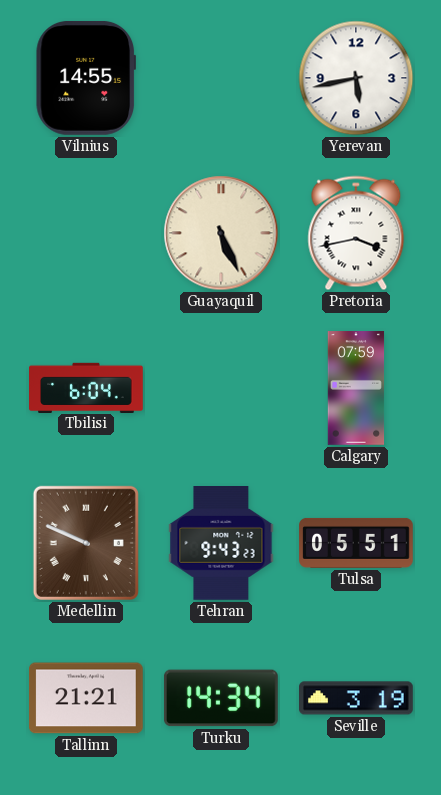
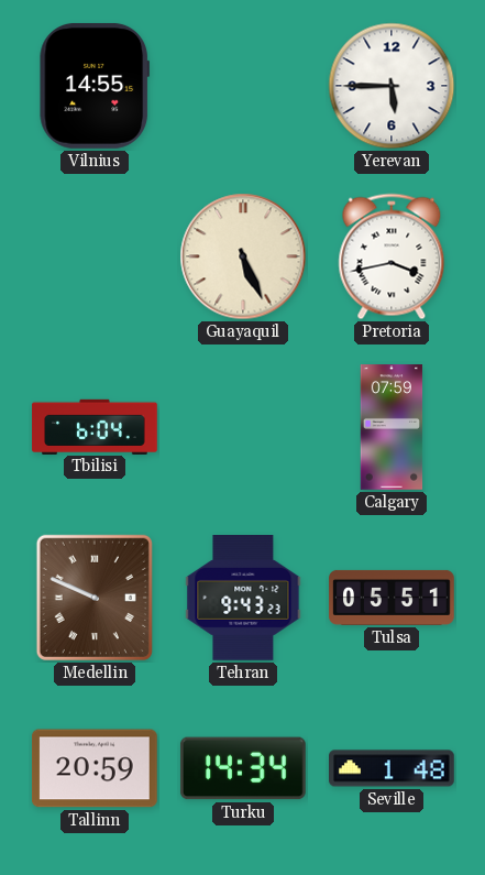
Yerevan: 5:43 -> 5:45 (392, 86)
Tallinn: 21:21 -> 20:59 (96, 768)
Seville: 3:19 -> 1:48 (393, 768)
